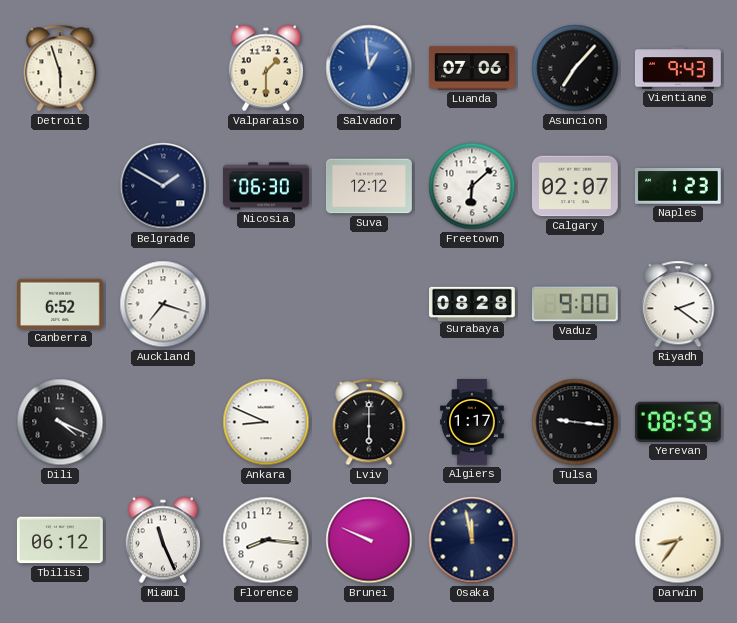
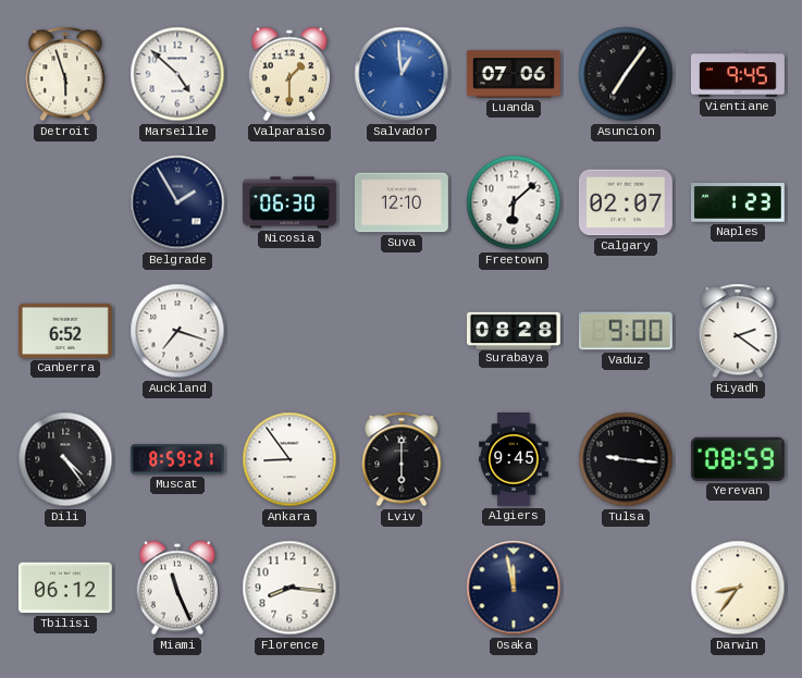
Marseille: none -> 4:52 (177, 74)
Asuncion: 7:07 -> 7:06 (626, 74)
Vientiane: 9:43 -> 9:45 (739, 74)
Belgrade: 1:50 -> 1:55 (177, 202)
Suva: 12:12 -> 12:10 (402, 202)
Dili: 4:19 -> 4:24 (65, 459)
Muscat: none -> 8:59 (177, 459)
Ankara: 8:49 -> 8:54 (289, 459)
Algiers: 1:17 -> 9:45 (515, 460)
Brunei: 9:49 -> none (369, 540)
